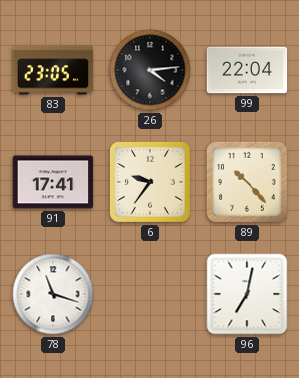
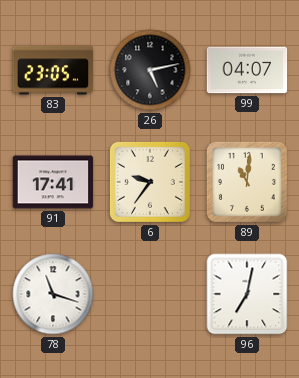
26: 4:14 -> 5:13 (150, 70)
99: 22:04 -> 04:07 (247, 70)
89: 10:23 -> 11:01 (247, 182)
